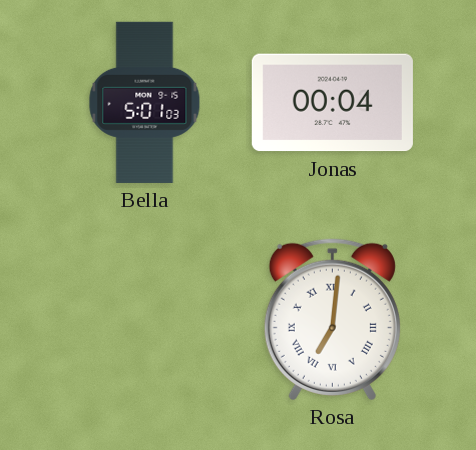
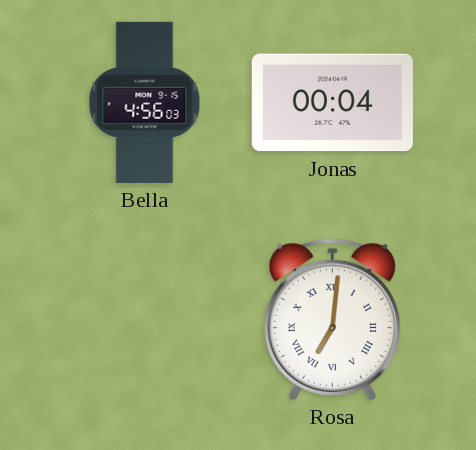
Bella: 5:01 -> 4:56 (145, 102)
